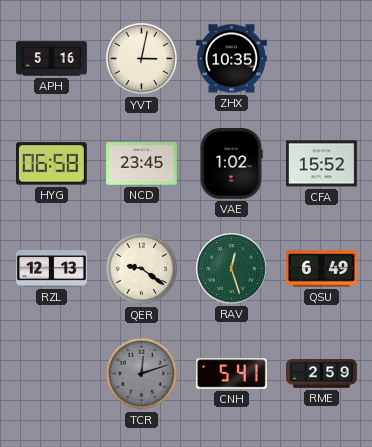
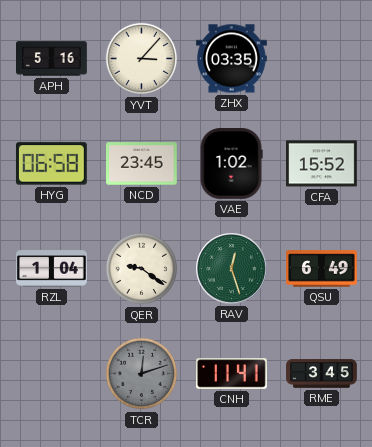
YVT: 3:02 -> 3:07 (142, 59)
ZHX: 10:35 -> 03:35 (232, 59)
RZL: 12:13 -> 1:04 (52, 269)
CNH: 5:41 -> 11:41 (232, 374)
RME: 2:59 -> 3:45 (322, 374)
